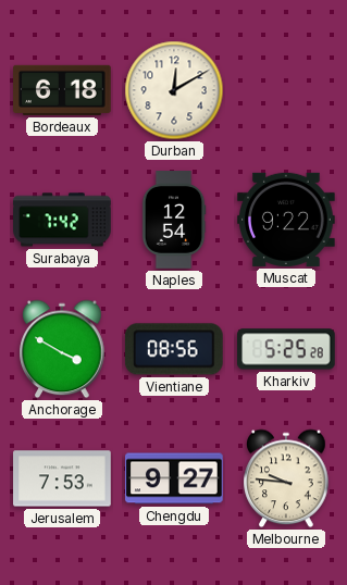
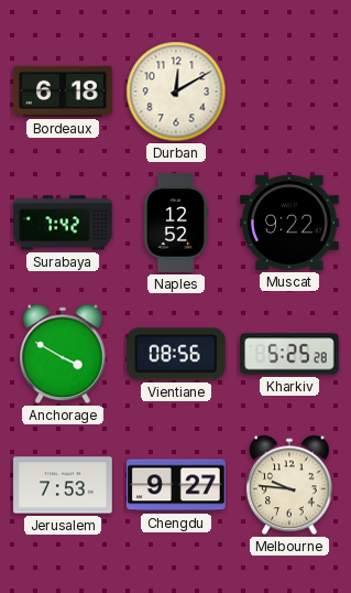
Naples: 12:54 -> 12:52 (176, 223)
